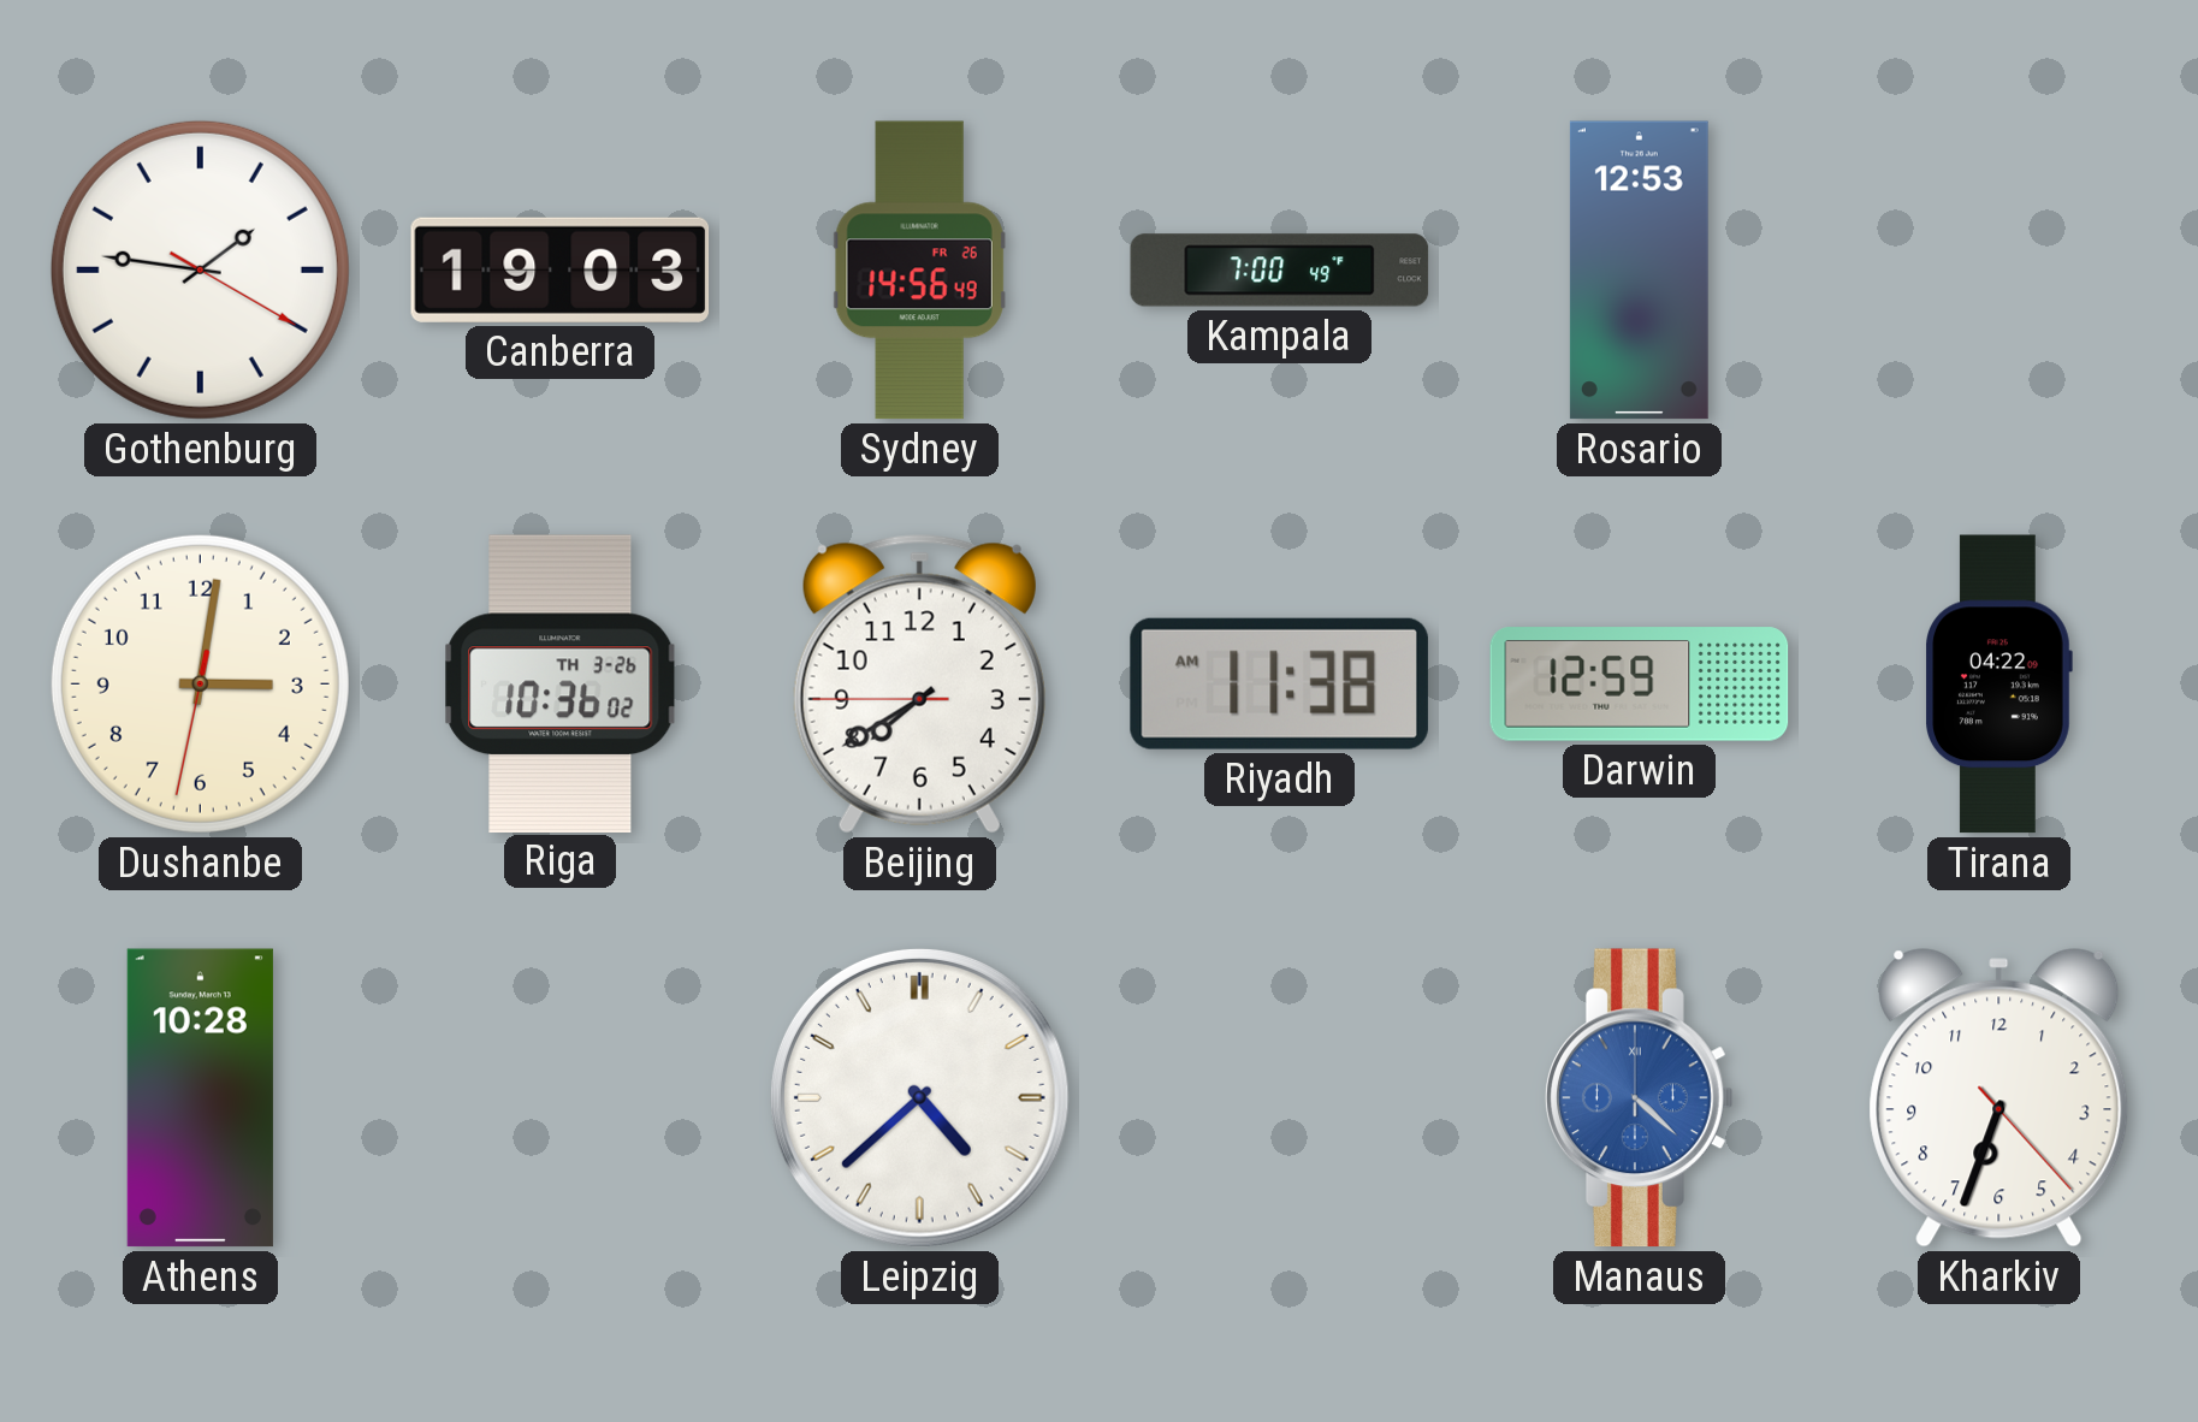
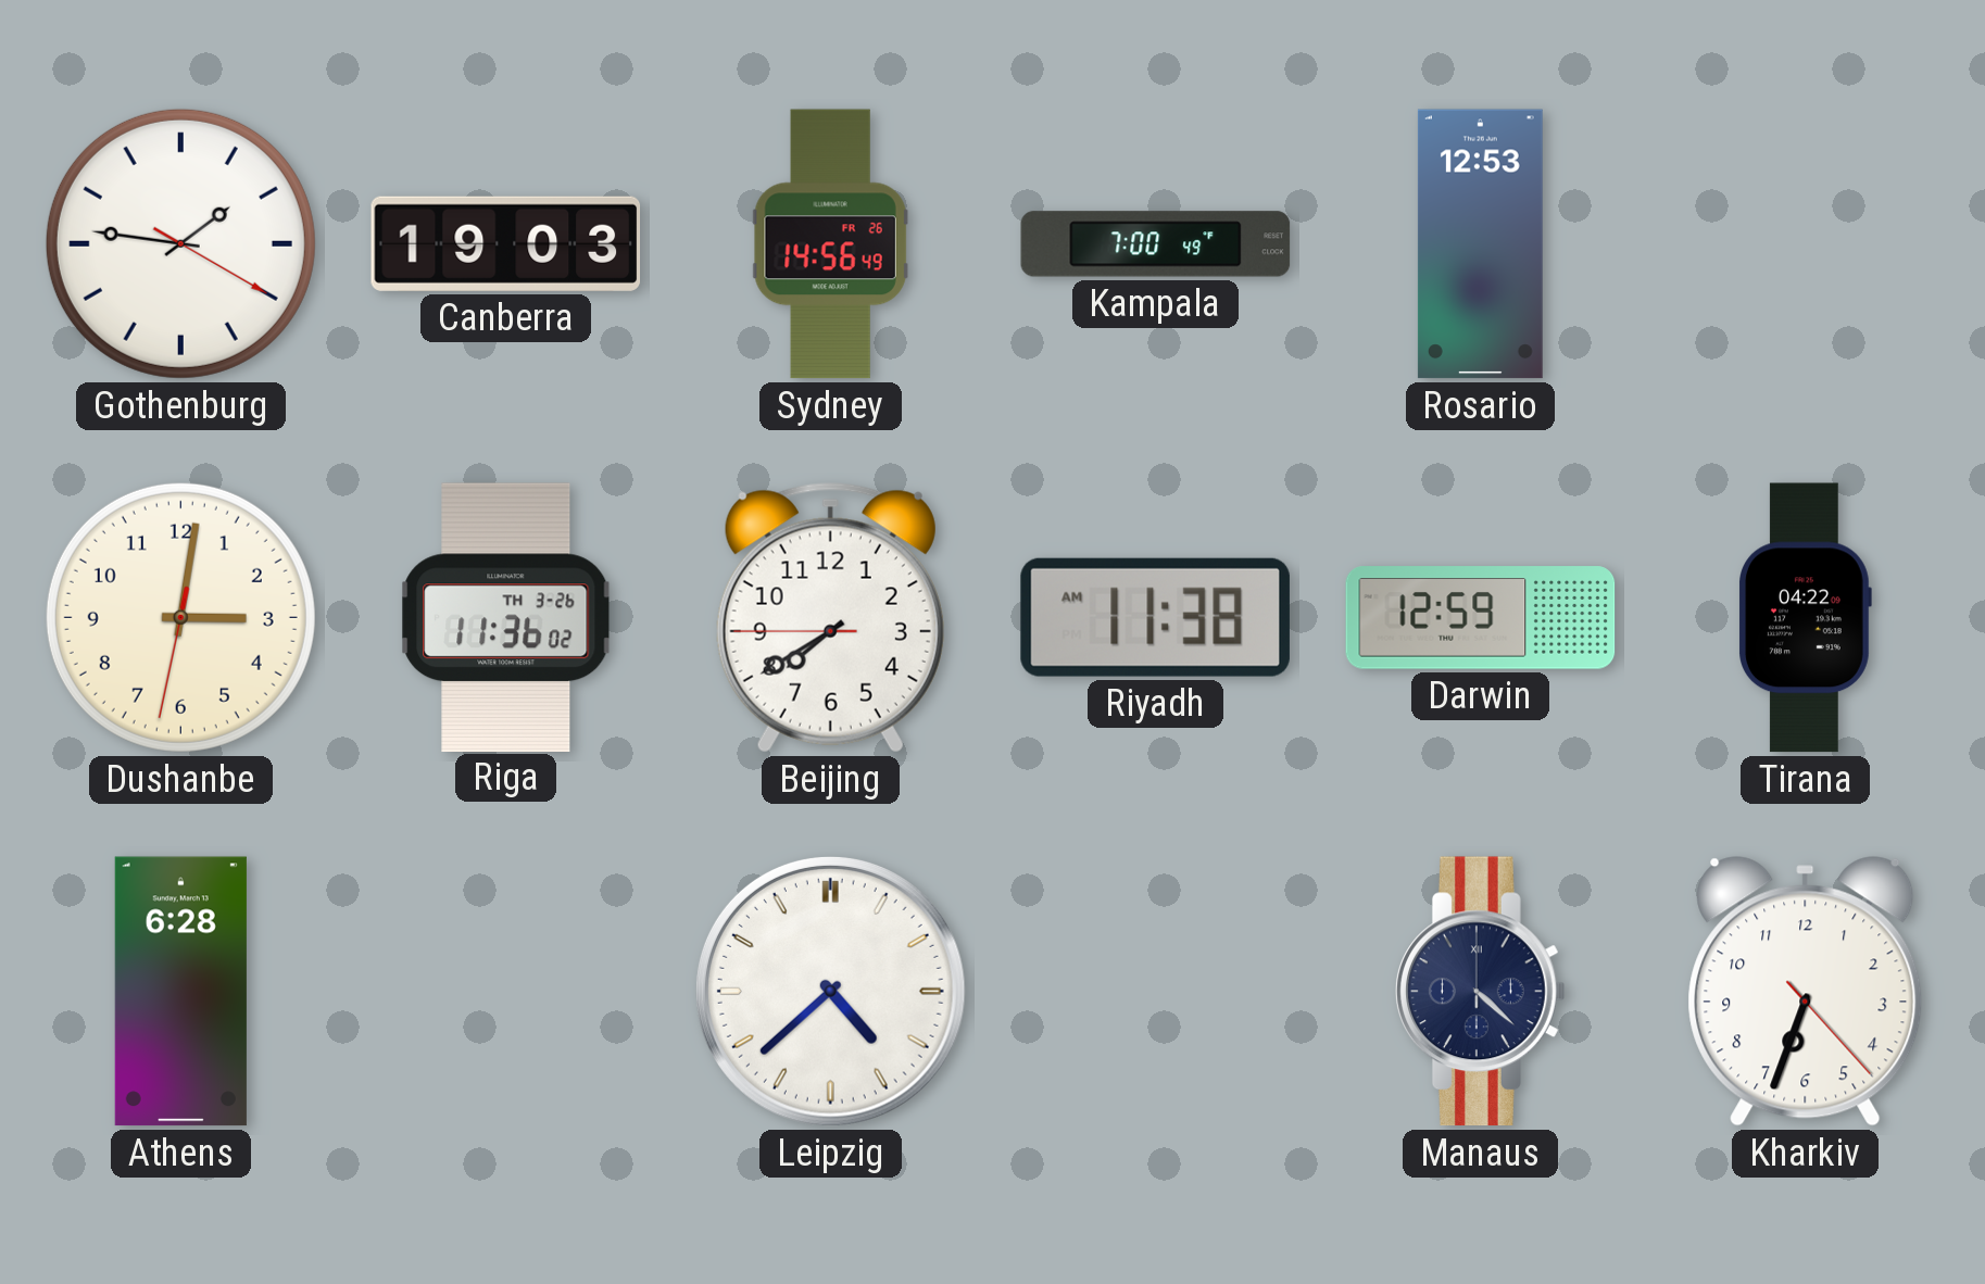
Riga: 10:36 -> 11:36 (506, 617)
Athens: 10:28 -> 6:28 (180, 992)
Manaus dial: blue -> navy (1481, 992)
